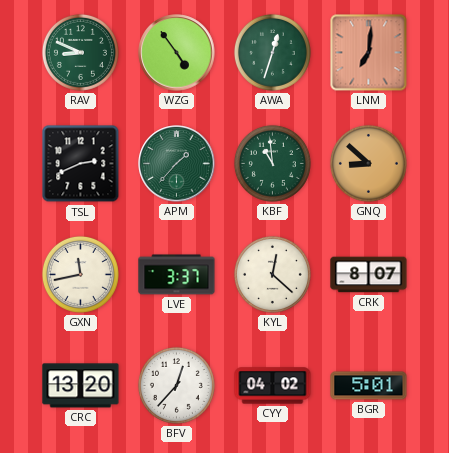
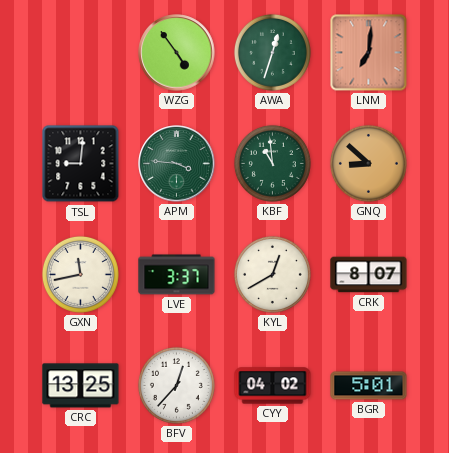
RAV: 8:49 -> none (80, 52)
TSL: 2:41 -> 9:01 (81, 164)
APM: 1:37 -> 3:46 (177, 164)
KYL: 12:22 -> 12:40 (272, 274)
CRC: 13:20 -> 13:25 (81, 386)
